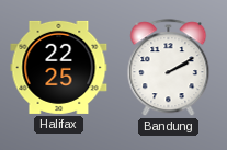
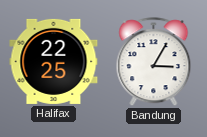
Bandung: 2:10 -> 3:05 (154, 62)
